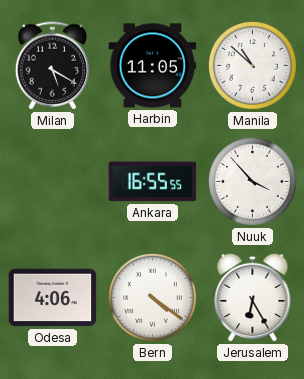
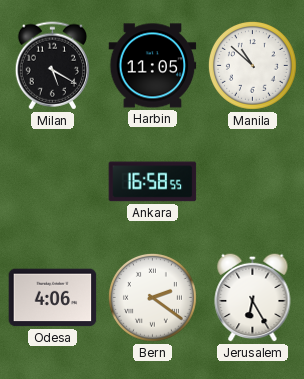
Ankara: 16:55 -> 16:58 (153, 182)
Nuuk: 3:53 -> none (252, 181)
Bern: 4:21 -> 2:21 (152, 297)
